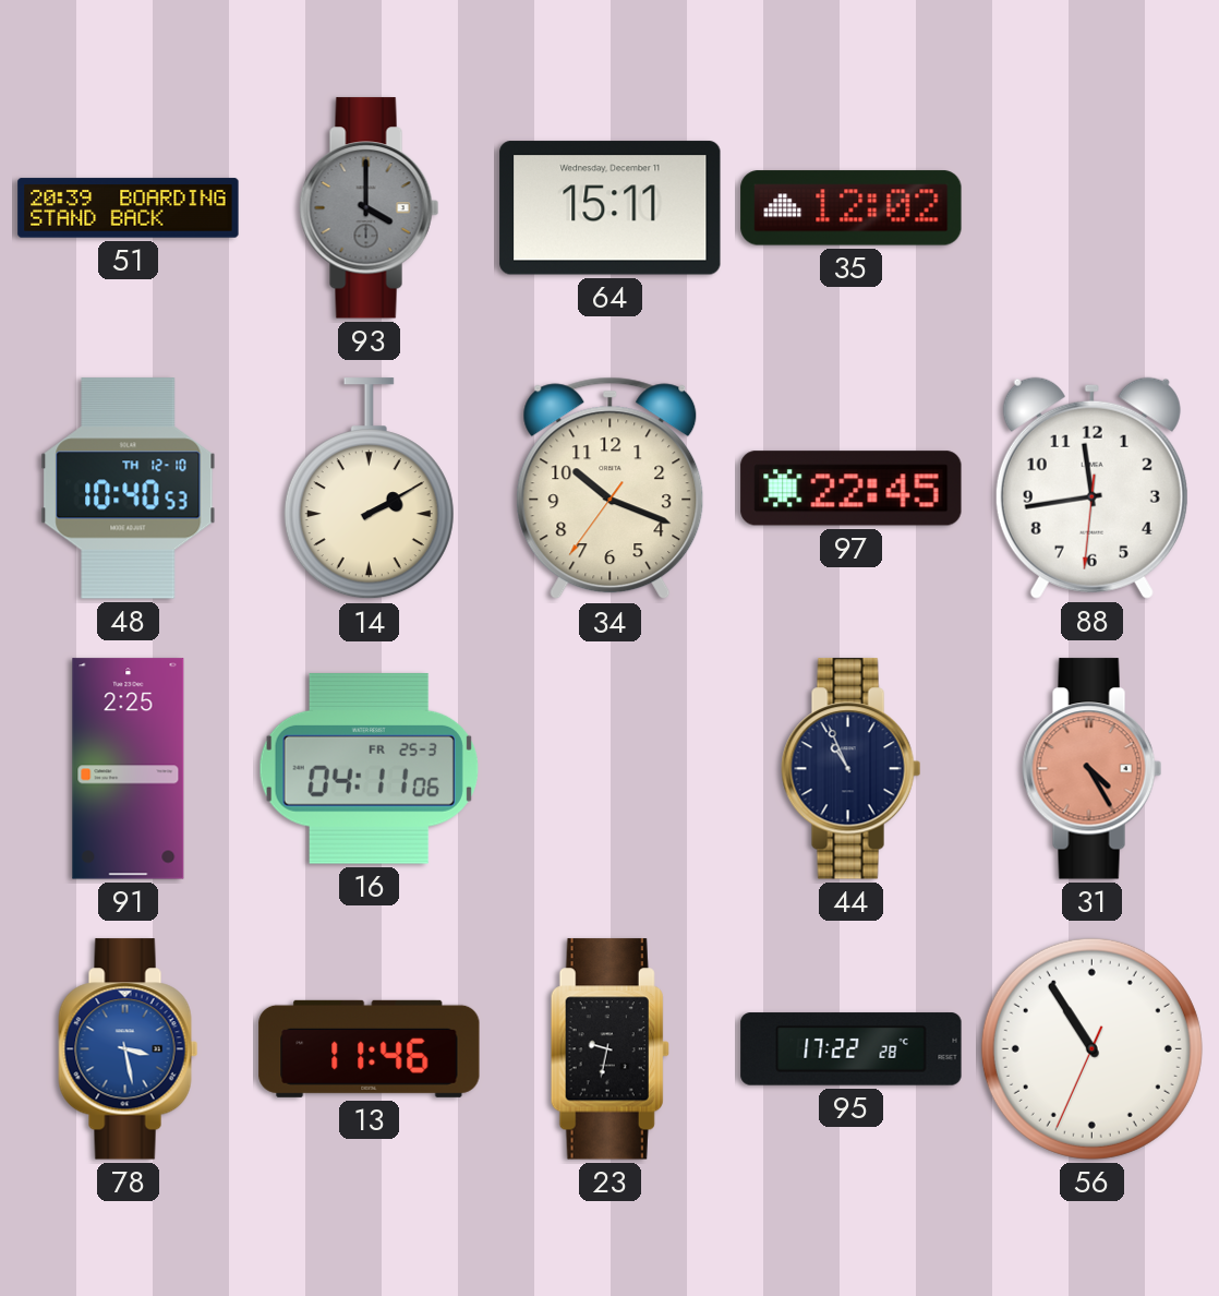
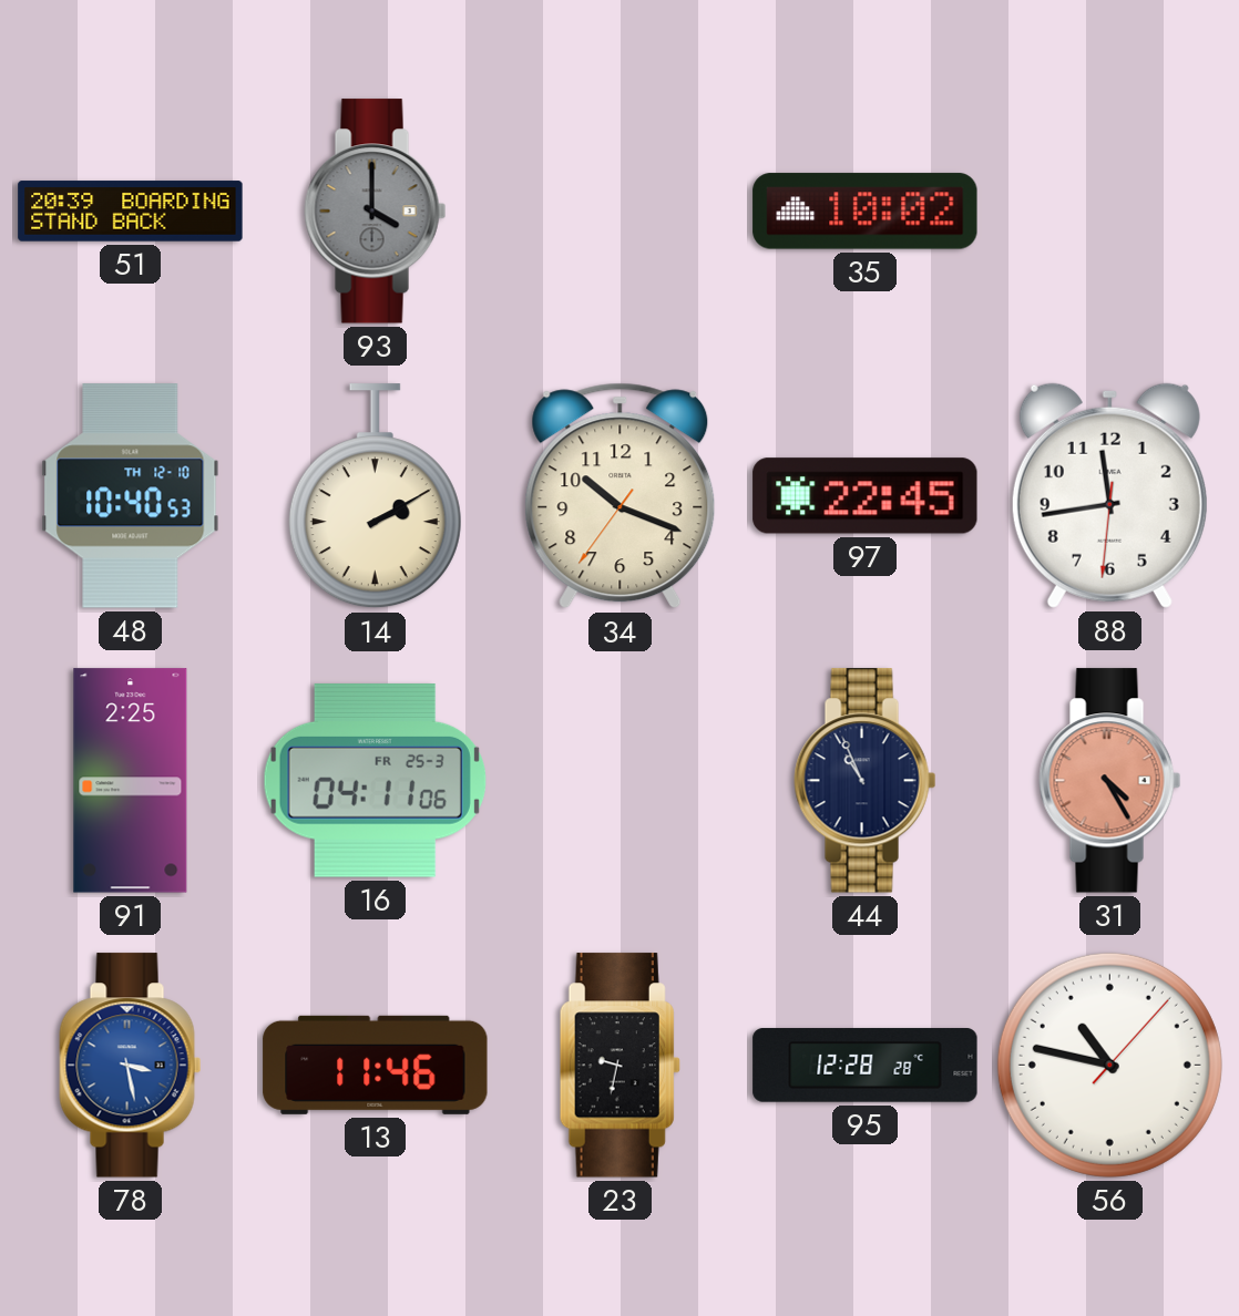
64: 15:11 -> none (611, 208)
35: 12:02 -> 10:02 (866, 212)
95: 17:22 -> 12:28 (866, 1066)
56: 10:54 -> 10:47 (1109, 1065)
